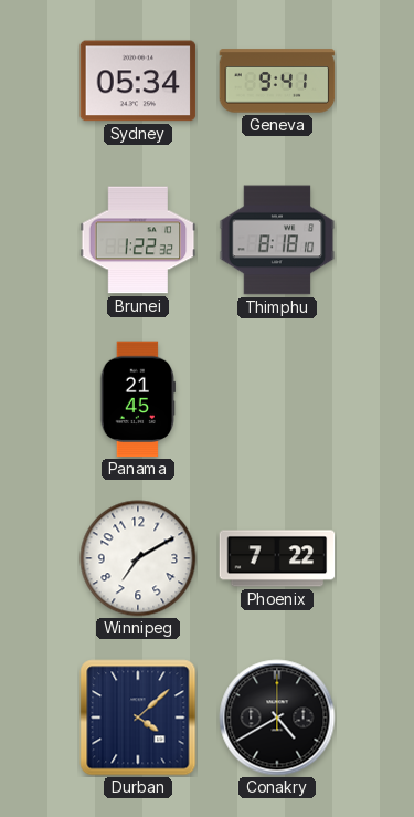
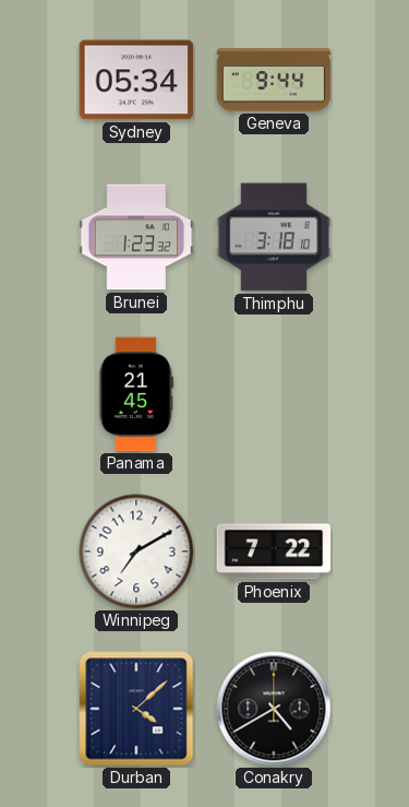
Geneva: 9:41 -> 9:44 (274, 80)
Brunei: 1:22 -> 1:23 (136, 237)
Thimphu: 8:18 -> 3:18 (274, 237)
